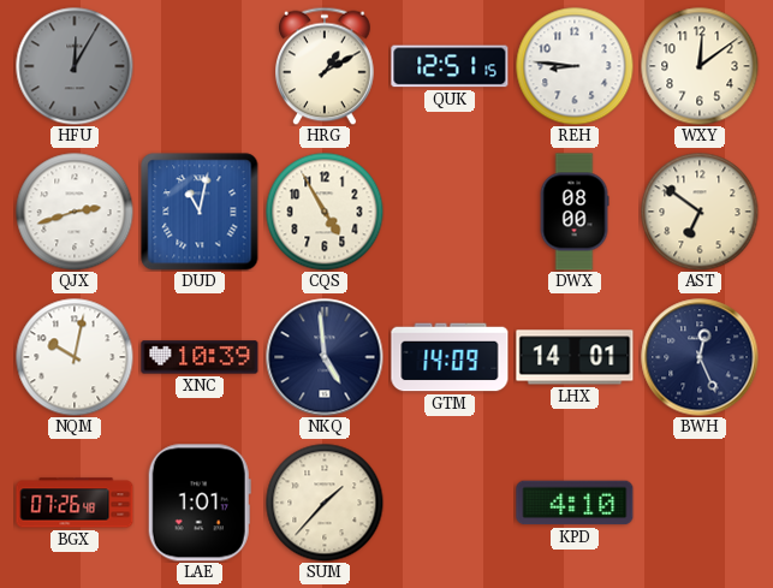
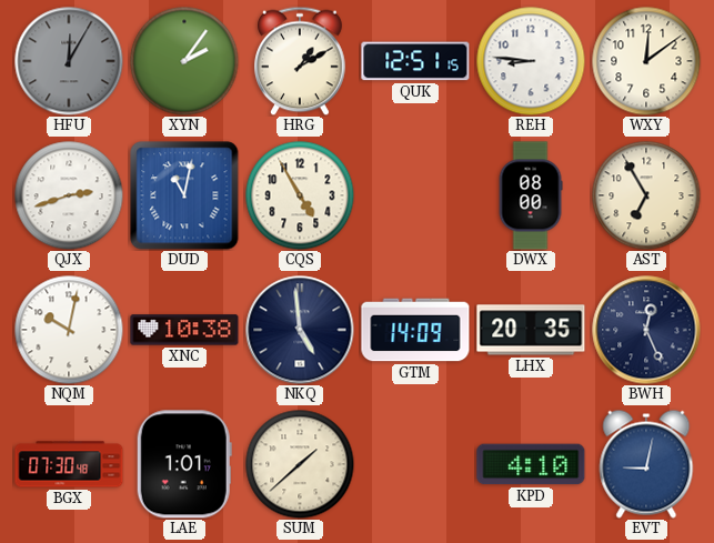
XYN: none -> 2:06 (184, 61)
AST: 6:51 -> 6:55 (646, 195)
XNC: 10:39 -> 10:38 (184, 330)
LHX: 14:01 -> 20:35 (531, 330)
BGX: 07:26 -> 07:30 (69, 464)
SUM: 1:37 -> 1:38 (300, 464)
EVT: none -> 9:02 (646, 464)
